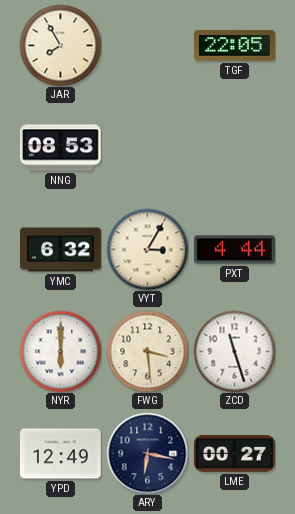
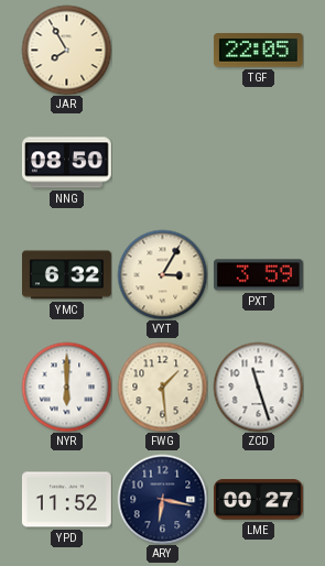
NNG: 08:53 -> 08:50 (66, 163)
PXT: 4:44 -> 3:59 (258, 275)
FWG: 3:29 -> 1:29 (162, 387)
YPD: 12:49 -> 11:52 (66, 500)
